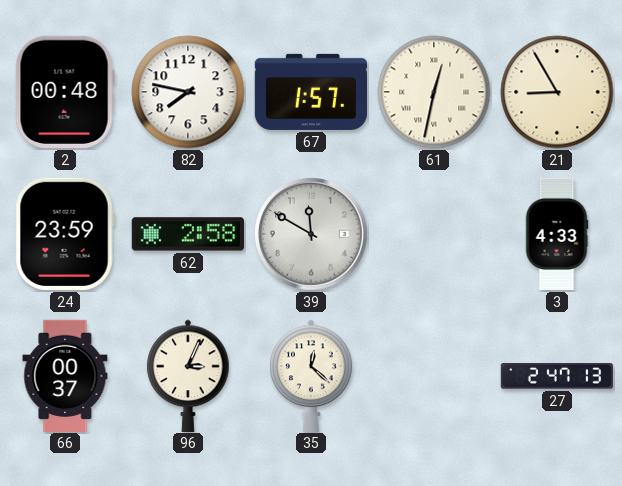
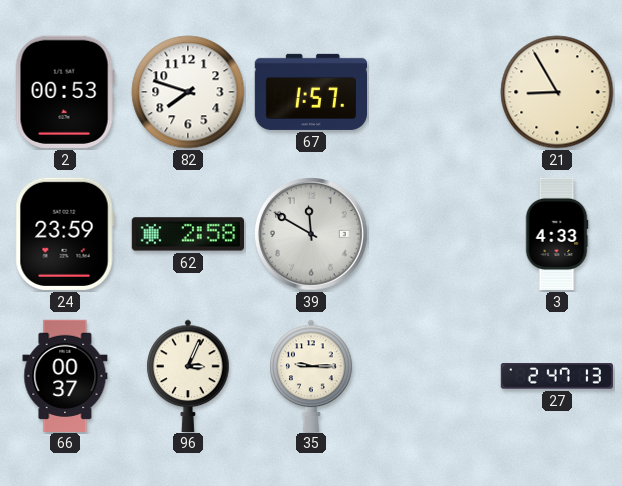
2: 00:48 -> 00:53 (65, 92)
82: 7:47 -> 7:48 (188, 92)
61: 12:32 -> none (434, 92)
35: 12:22 -> 9:15 (311, 375)
